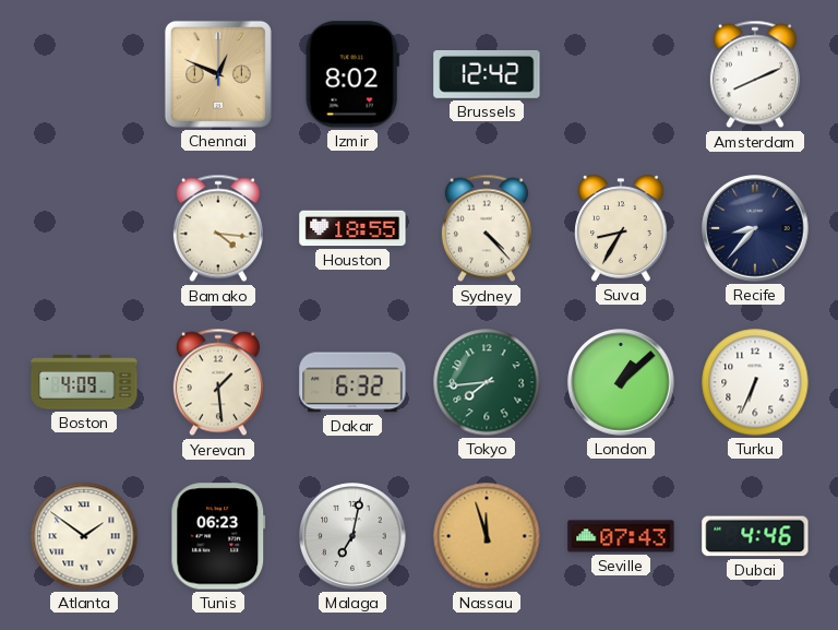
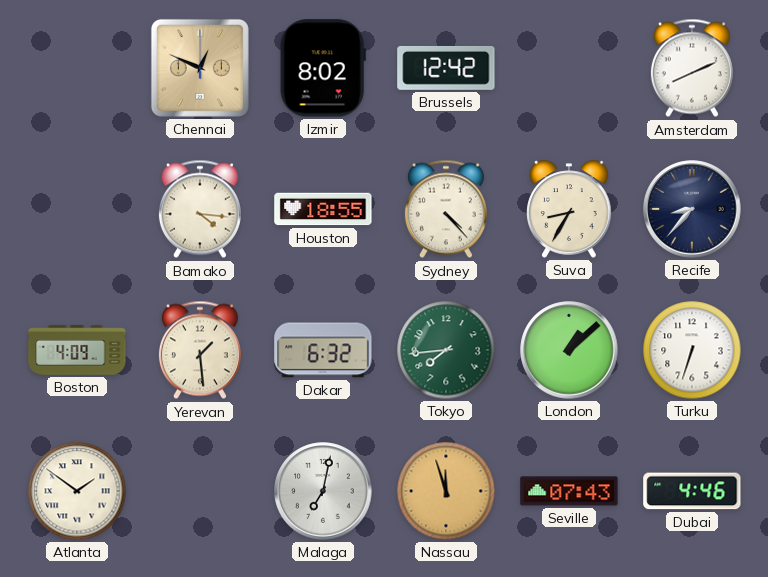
Turku: 6:34 -> 6:33 (692, 350)
Tunis: 06:23 -> none (218, 536)
